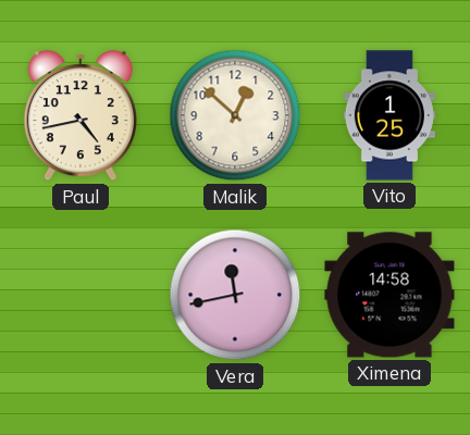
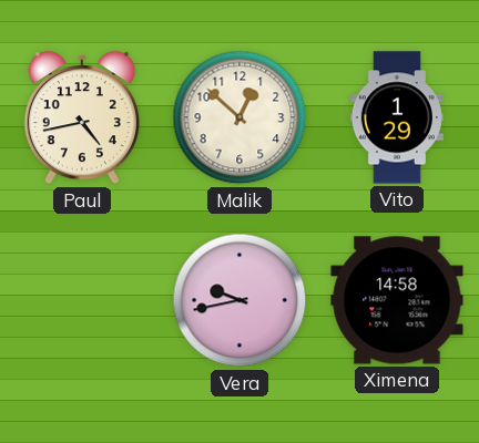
Vito: 1:25 -> 1:29 (397, 117)
Vera: 11:43 -> 9:43 (239, 300)
